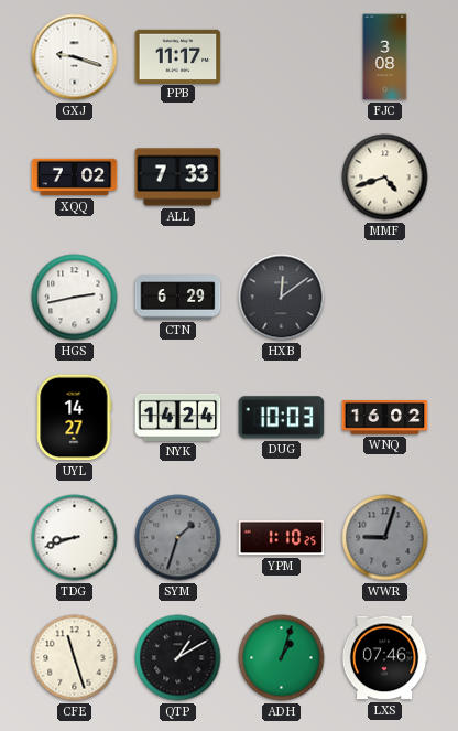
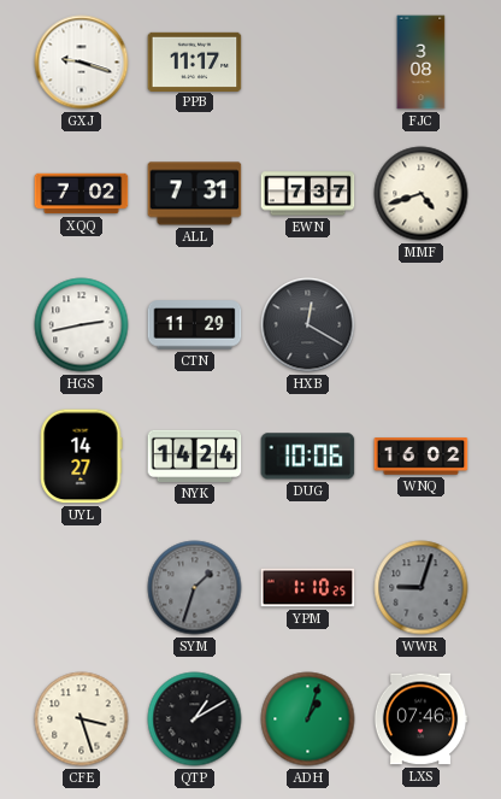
ALL: 7:33 -> 7:31 (195, 194)
EWN: none -> 7:37 (308, 194)
CTN: 6:29 -> 11:29 (195, 325)
HXB: 12:09 -> 12:20 (308, 325)
DUG: 10:03 -> 10:06 (308, 457)
TDG: 8:42 -> none (75, 538)
CFE: 11:27 -> 3:27 (82, 719)
